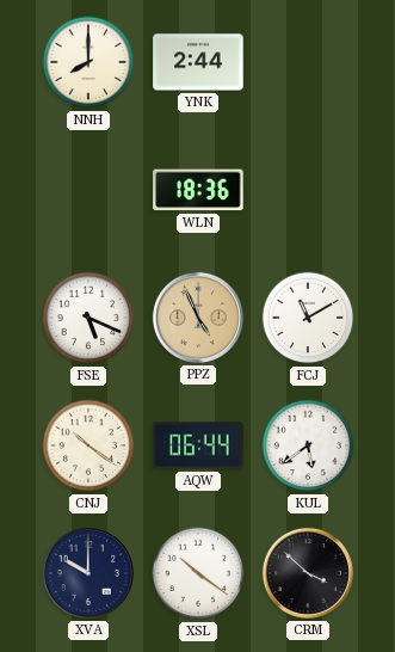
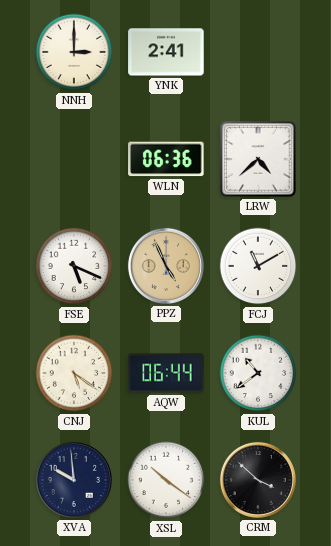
NNH: 8:00 -> 3:00 (74, 52)
YNK: 2:44 -> 2:41 (166, 52)
WLN: 18:36 -> 06:36 (166, 159)
LRW: none -> 4:38 (258, 159)
CNJ: 10:21 -> 5:21 (74, 373)
KUL: 5:39 -> 10:39 (258, 373)
XVA: 10:00 -> 9:59 (74, 480)
